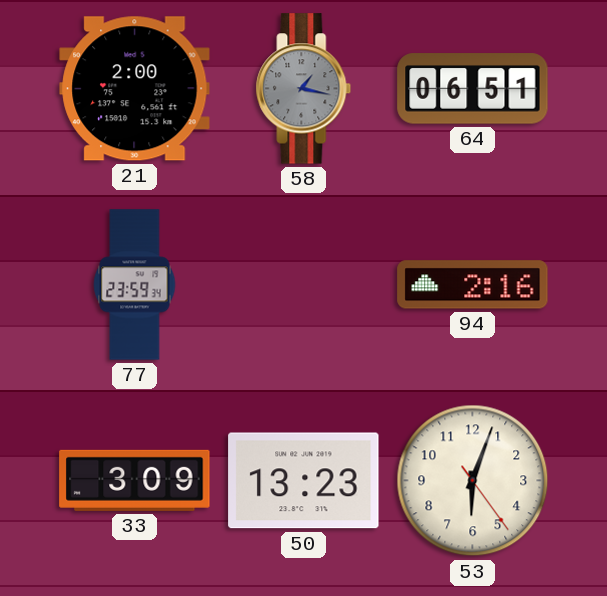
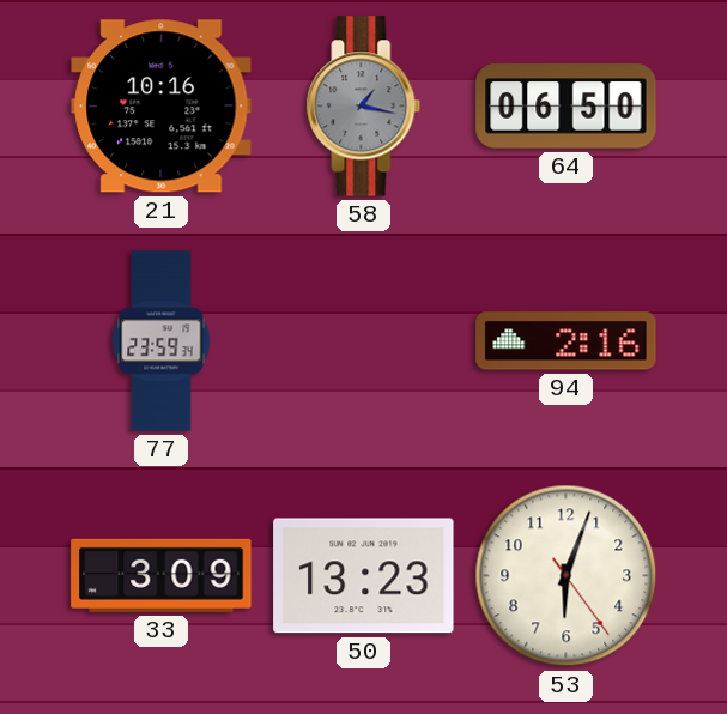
21: 2:00 -> 10:16 (162, 107)
64: 06:51 -> 06:50 (567, 107)
